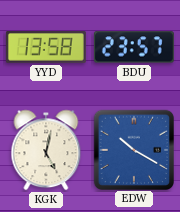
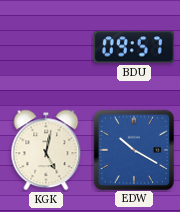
YYD: 13:58 -> none (46, 48)
BDU: 23:57 -> 09:57 (134, 47)
